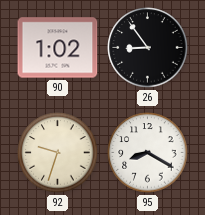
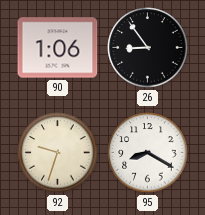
90: 1:02 -> 1:06 (58, 48)
